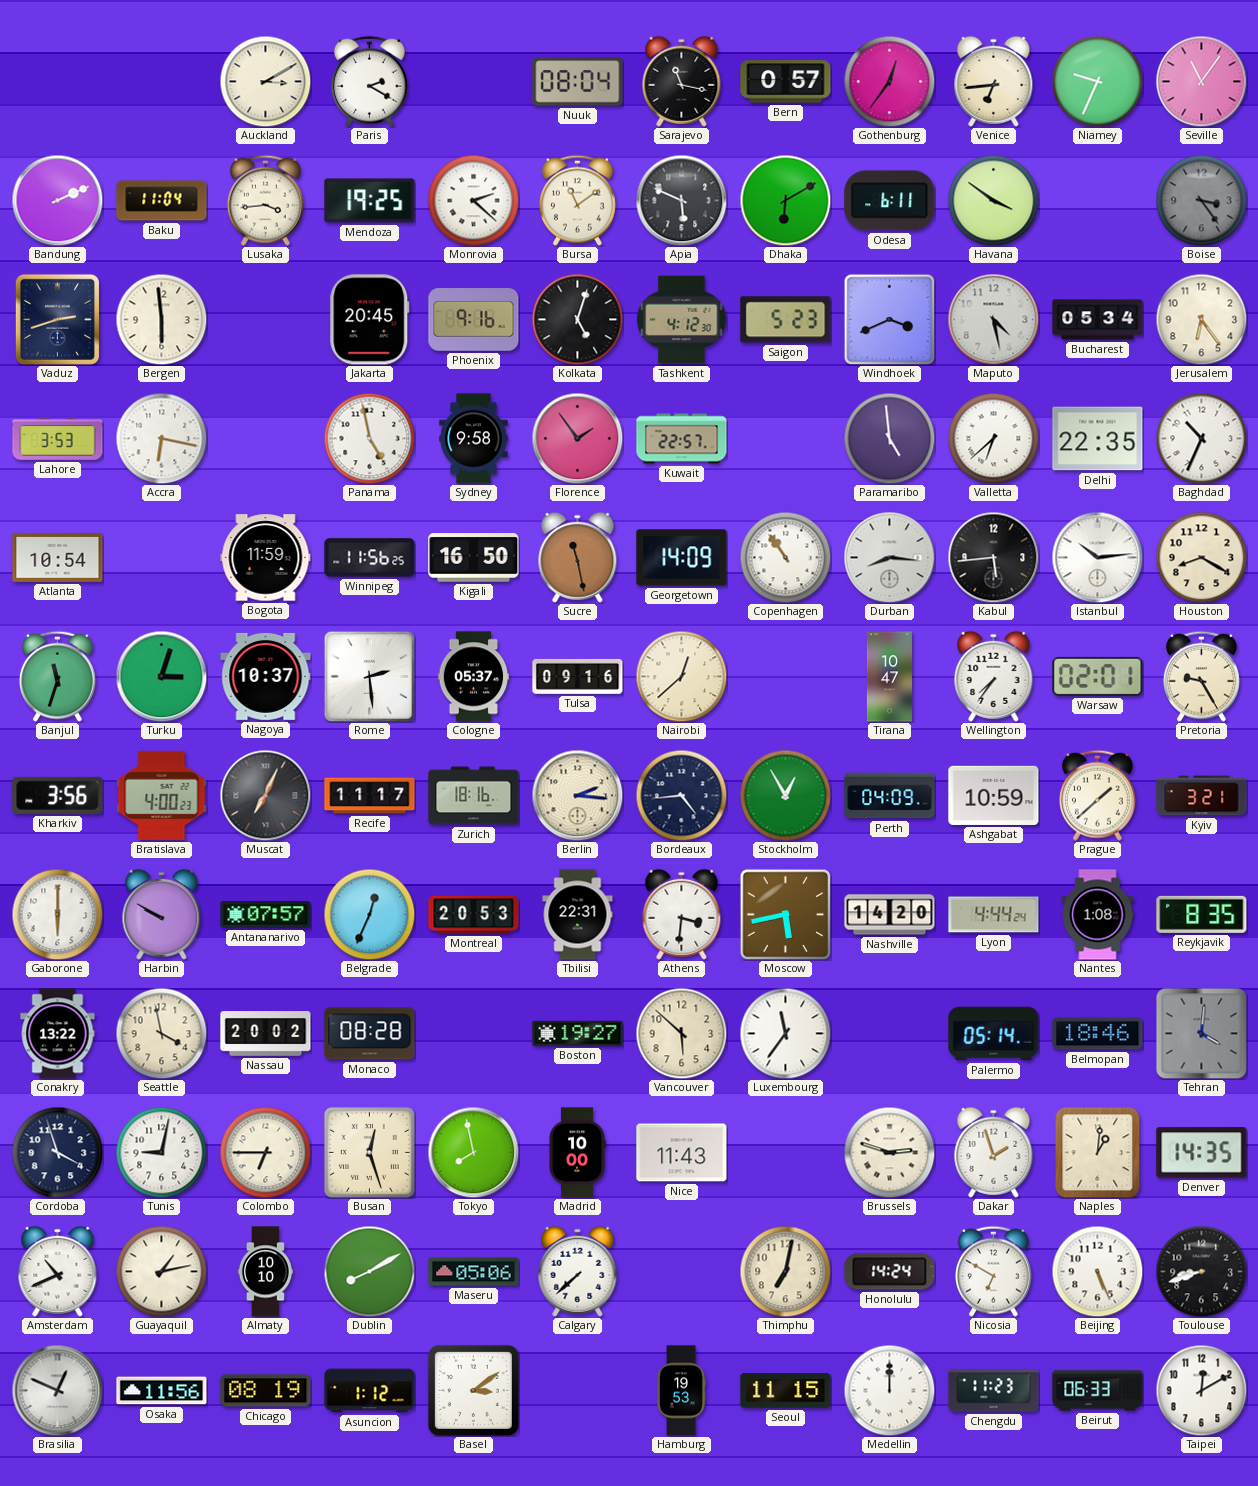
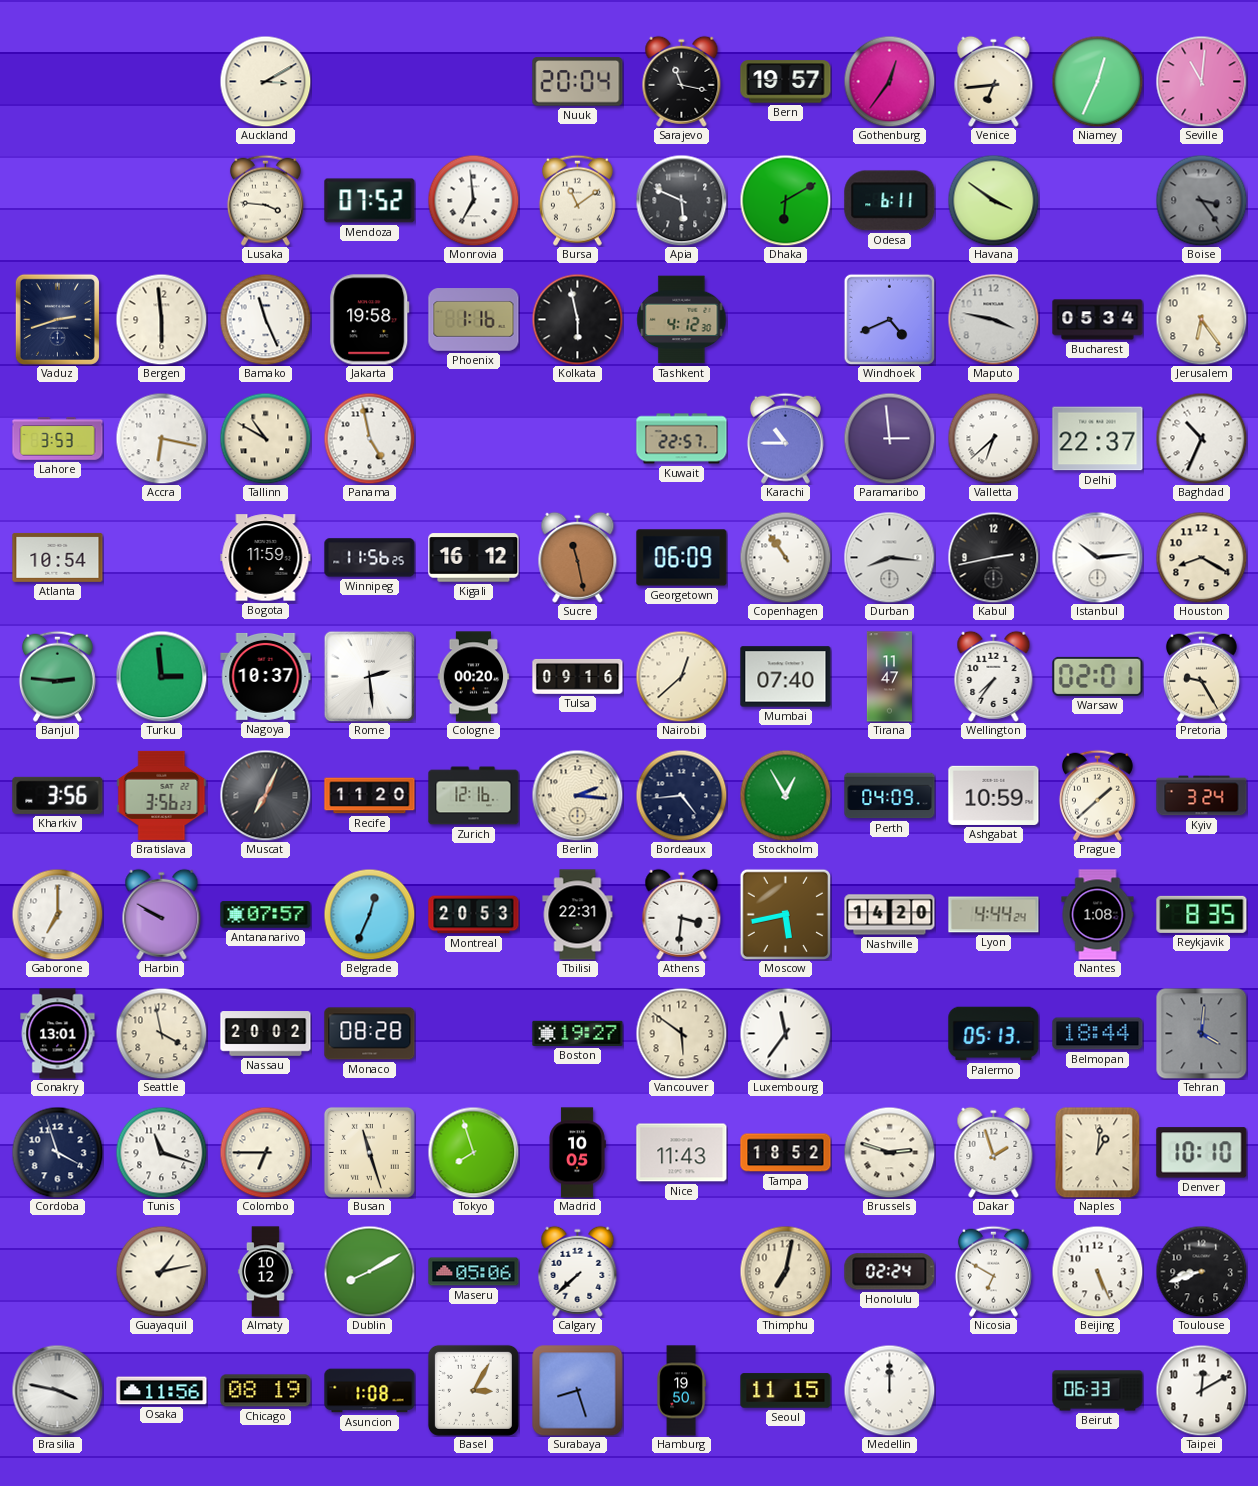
Paris: 2:20 -> none (369, 81)
Nuuk: 08:04 -> 20:04 (578, 82)
Bern: 0:57 -> 19:57 (786, 82)
Niamey: 9:34 -> 12:34 (1097, 81)
Seville: 11:06 -> 11:01 (1201, 81)
Bandung: 2:11 -> none (57, 200)
Baku: 11:04 -> none (162, 201)
Lusaka: 3:44 -> 3:46 (265, 200)
Mendoza: 19:25 -> 07:52 (370, 201)
Monrovia: 2:22 -> 6:59 (473, 200)
Bamako: none -> 11:26 (265, 319)
Jakarta: 20:45 -> 19:58 (370, 320)
Phoenix: 9:16 -> 1:16 (474, 320)
Kolkata: 5:03 -> 5:58 (577, 319)
Saigon: 5:23 -> none (786, 320)
Windhoek: 3:41 -> 4:41 (889, 319)
Maputo: 4:28 -> 3:47 (993, 319)
Tallinn: none -> 10:50 (265, 438)
Sydney: 9:58 -> none (474, 439)
Florence: 1:54 -> none (577, 438)
Karachi: none -> 10:45 (785, 438)
Paramaribo: 4:59 -> 2:59 (889, 438)
Delhi: 22:35 -> 22:37 (1098, 439)
Kigali: 16:50 -> 16:12 (474, 558)
Georgetown: 14:09 -> 06:09 (682, 558)
Kabul: 5:44 -> 2:43 (993, 557)
Banjul: 11:33 -> 2:46 (57, 676)
Turku: 3:03 -> 2:59 (161, 676)
Cologne: 05:37 -> 00:20 (474, 677)
Mumbai: none -> 07:40 (786, 677)
Tirana: 10:47 -> 11:47 (889, 677)
Bratislava: 4:00 -> 3:56 (162, 795)
Recife: 11:17 -> 11:20 (370, 796)
Zurich: 18:16 -> 12:16 (474, 796)
Kyiv: 3:21 -> 3:24 (1202, 796)
Gaborone: 6:00 -> 7:00 (57, 914)
Conakry: 13:22 -> 13:01 (58, 1034)
Vancouver: 5:52 -> 5:51 (681, 1033)
Palermo: 05:14 -> 05:13 (994, 1034)
Belmopan: 18:46 -> 18:44 (1098, 1034)
Tunis: 9:02 -> 11:18 (161, 1152)
Busan: 12:27 -> 11:27 (369, 1152)
Tokyo: 7:58 -> 7:57 (473, 1152)
Madrid: 10:00 -> 10:05 (577, 1153)
Tampa: none -> 18:52 (786, 1153)
Denver: 14:35 -> 10:10 (1202, 1153)
Amsterdam: 10:41 -> none (58, 1271)
Almaty: 10:10 -> 10:12 (265, 1272)
Honolulu: 14:24 -> 02:24 (890, 1272)
Brasilia: 12:49 -> 3:47 (57, 1390)
Asuncion: 1:12 -> 1:08 (370, 1391)
Basel: 3:09 -> 3:05 (473, 1390)
Surabaya: none -> 8:27 (578, 1391)
Hamburg: 19:53 -> 19:50 (681, 1391)
Chengdu: 11:23 -> none (994, 1391)
